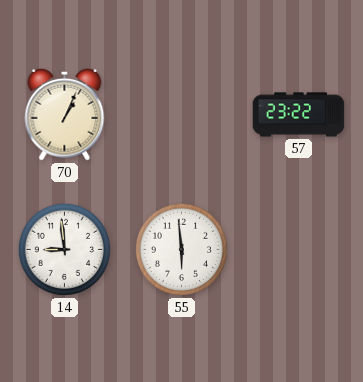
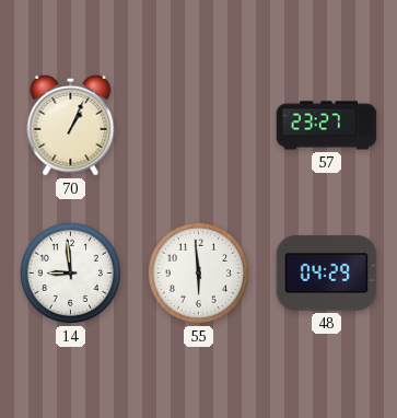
57: 23:22 -> 23:27 (327, 126)
48: none -> 04:29 (327, 274)
